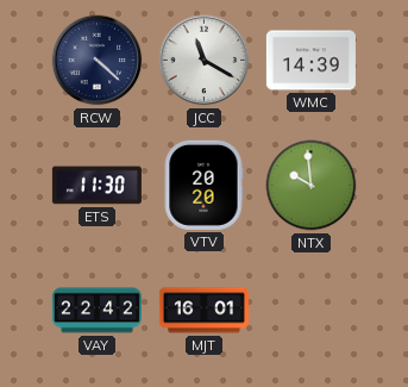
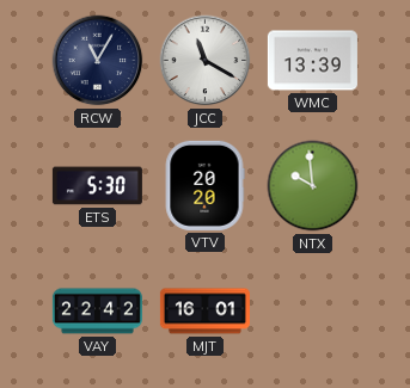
RCW: 4:22 -> 11:05 (98, 61)
WMC: 14:39 -> 13:39 (312, 61)
ETS: 11:30 -> 5:30 (97, 186)
